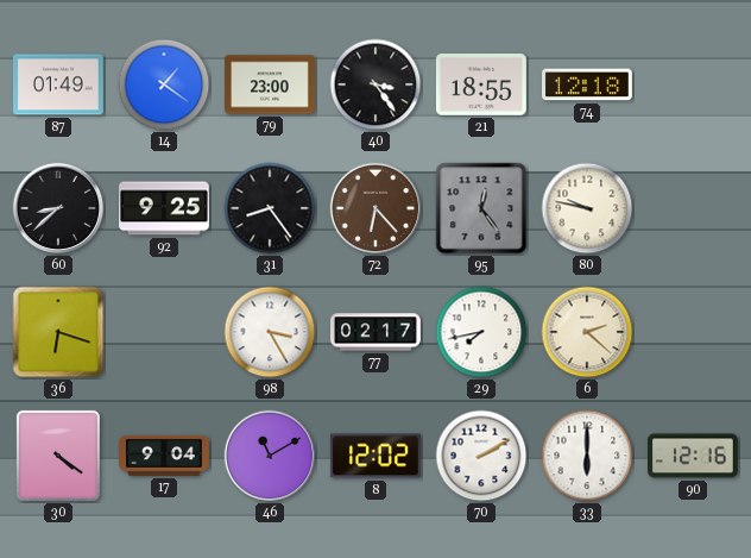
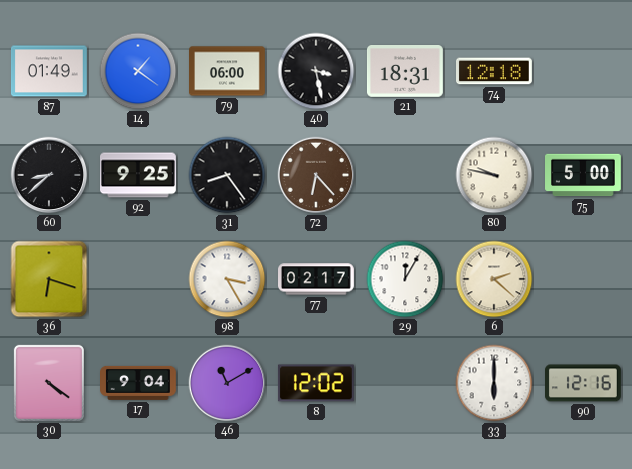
79: 23:00 -> 06:00 (228, 71)
40: 3:24 -> 3:28 (316, 71)
21: 18:55 -> 18:31 (405, 72)
95: 12:24 -> none (481, 208)
75: none -> 5:00 (584, 175)
29: 7:43 -> 12:05 (405, 279)
70: 2:10 -> none (481, 456)
